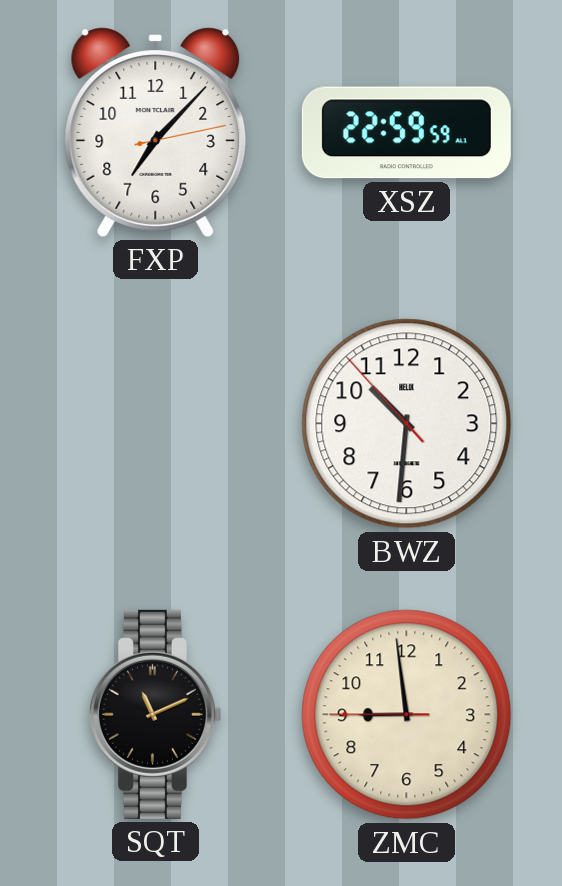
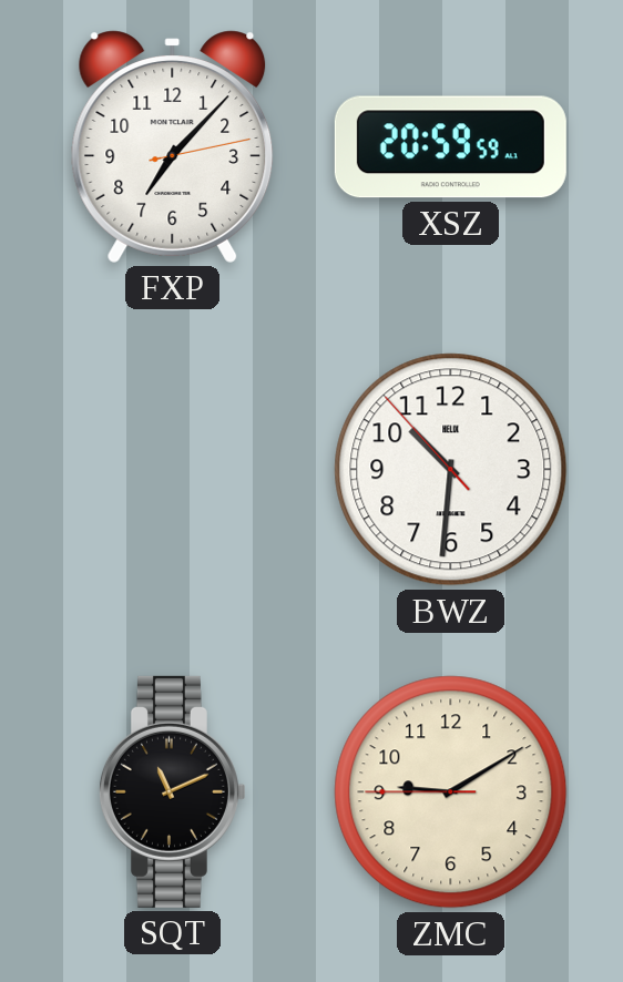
XSZ: 22:59 -> 20:59 (450, 147)
ZMC: 8:58 -> 9:09 (451, 792)
